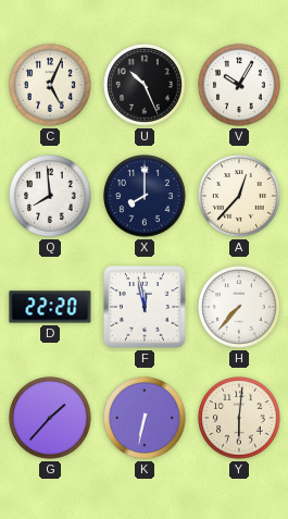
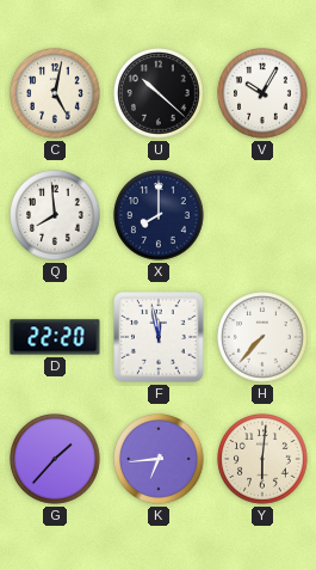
C: 5:04 -> 5:02 (55, 93)
U: 10:26 -> 10:22 (159, 93)
A: 12:37 -> none (239, 196)
K: 6:32 -> 6:44 (159, 459)
